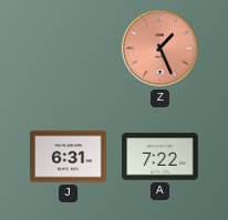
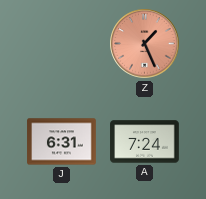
A: 7:22 -> 7:24 (145, 142)
